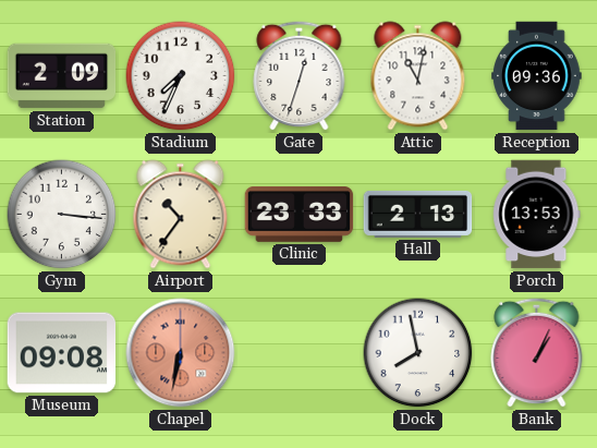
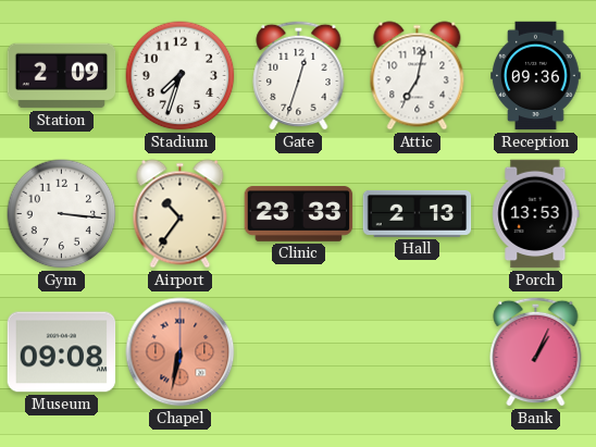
Stadium: 7:34 -> 7:33 (181, 76)
Attic: 11:02 -> 7:02 (418, 76)
Dock: 7:58 -> none (418, 353)
